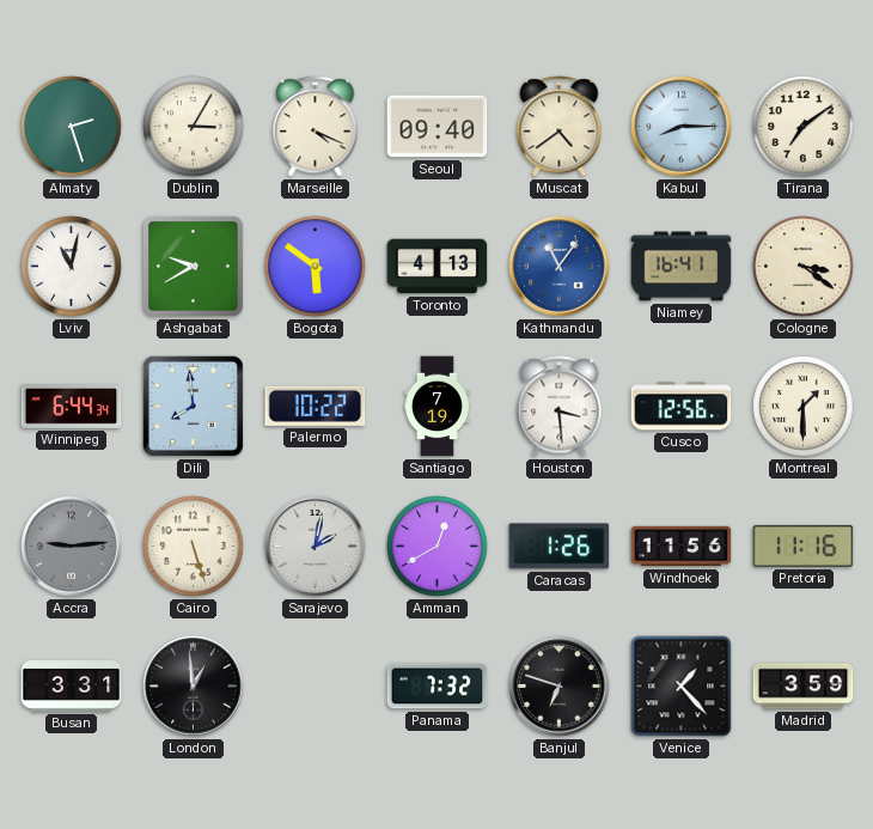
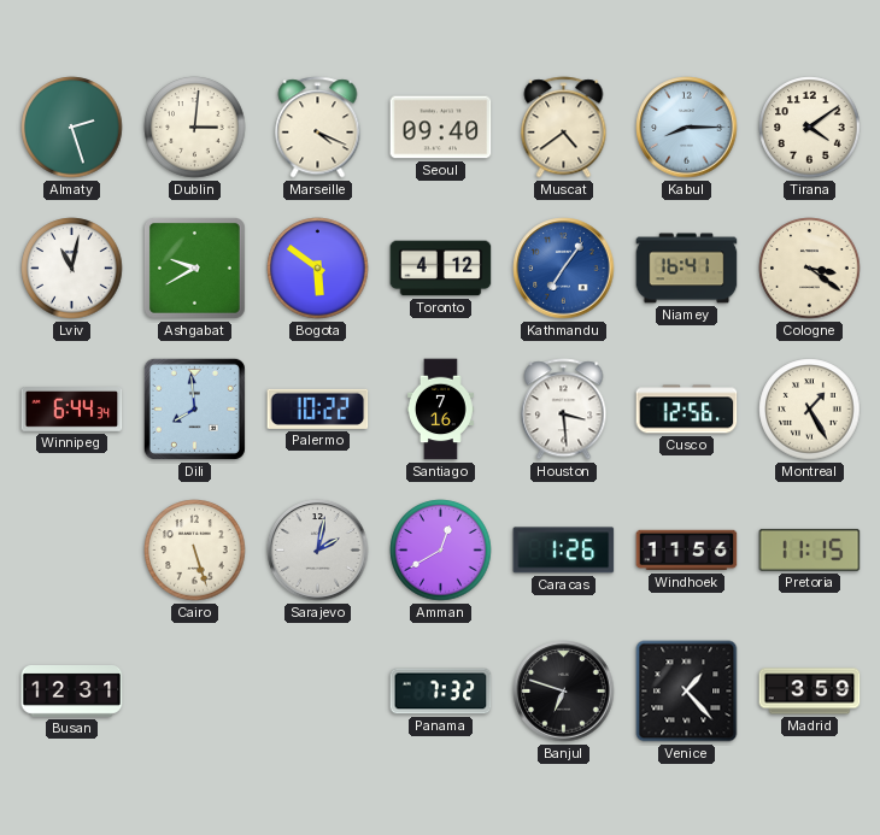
Dublin: 3:05 -> 3:01 (195, 128)
Tirana: 7:09 -> 4:09 (810, 128)
Toronto: 4:13 -> 4:12 (441, 269)
Kathmandu: 11:06 -> 7:06 (564, 269)
Santiago: 7:19 -> 7:16 (441, 410)
Montreal: 1:30 -> 1:25 (810, 410)
Accra: 9:14 -> none (72, 547)
Pretoria: 11:16 -> 11:15 (810, 549)
Busan: 3:31 -> 12:31 (72, 692)
London: 12:59 -> none (194, 687)
